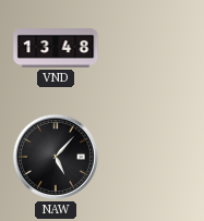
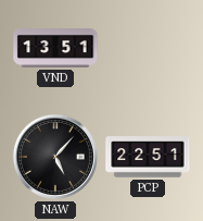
VND: 13:48 -> 13:51 (55, 49)
PCP: none -> 22:51 (148, 157)
